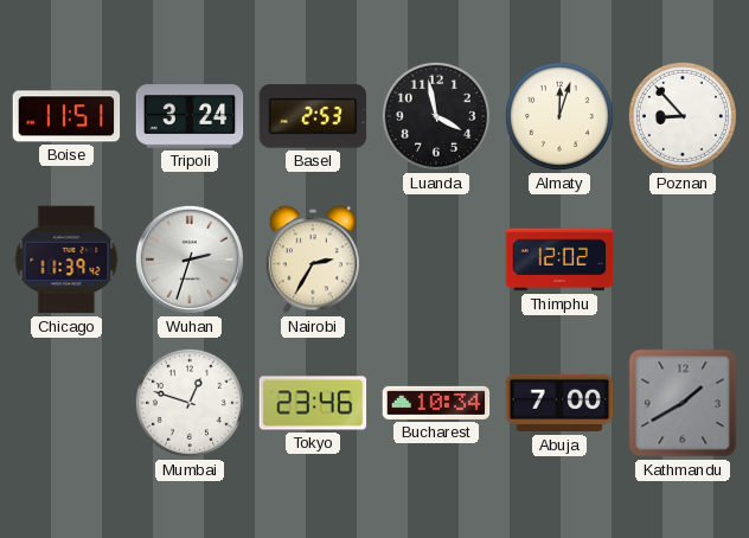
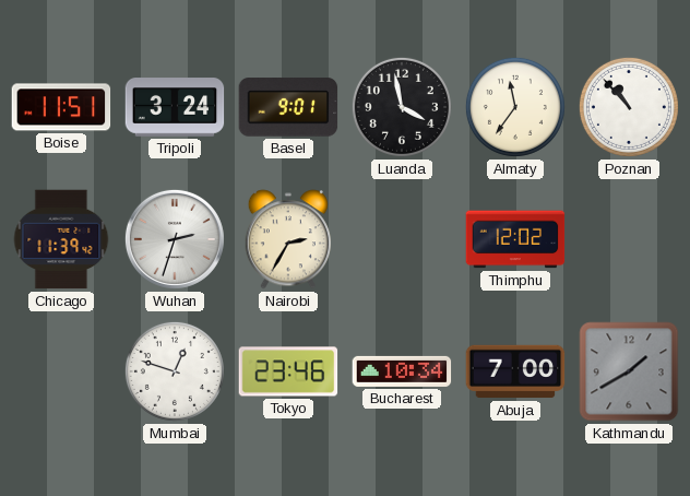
Basel: 2:53 -> 9:01 (288, 107)
Almaty: 12:03 -> 11:36 (515, 107)
Poznan: 8:53 -> 10:53 (629, 107)
